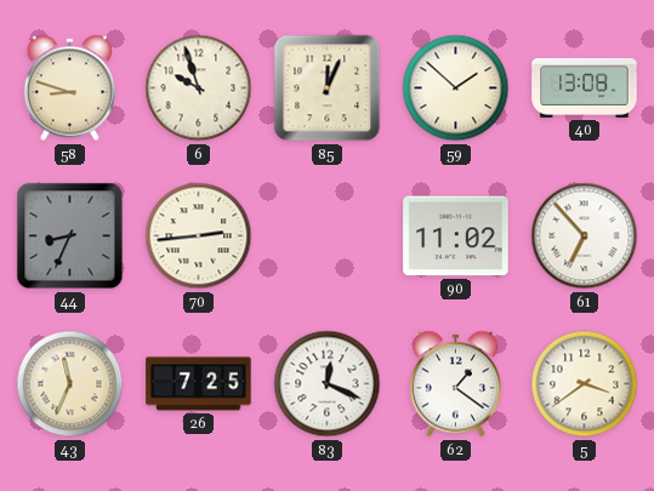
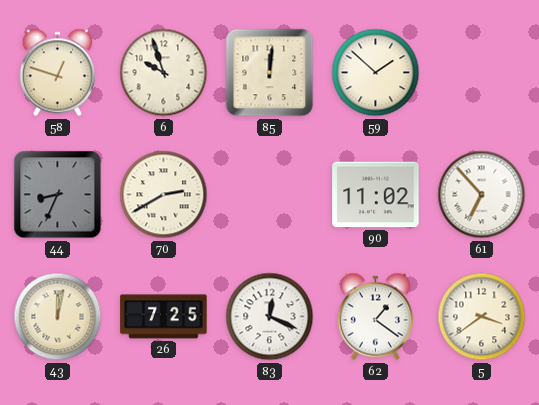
58: 8:48 -> 12:48 (57, 73)
85: 12:04 -> 12:01 (270, 73)
40: 13:08 -> none (585, 87)
70: 2:44 -> 2:40 (164, 195)
43: 11:34 -> 12:02 (58, 317)
